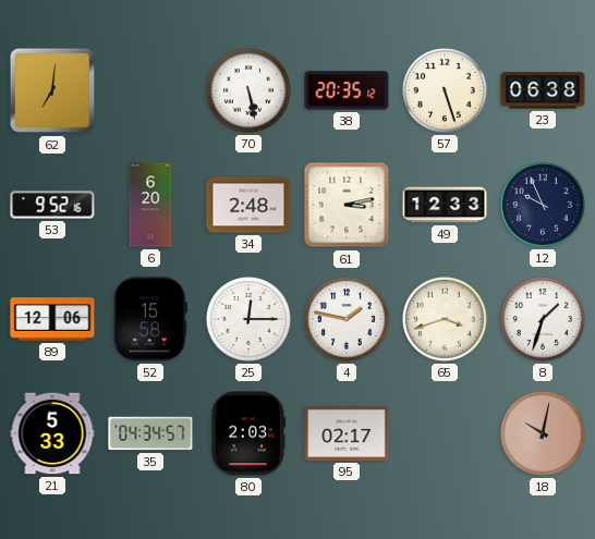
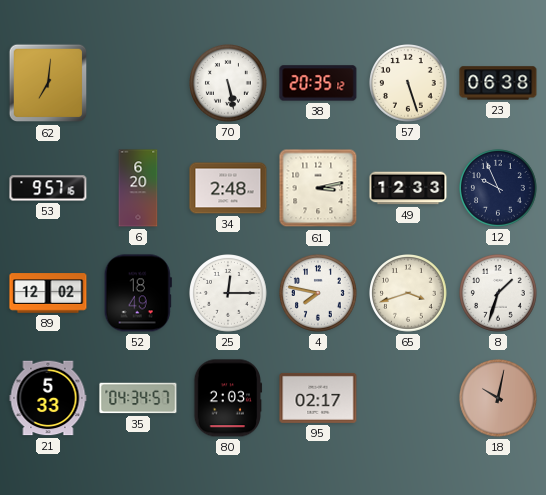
53: 9:52 -> 9:57 (48, 188)
89: 12:06 -> 12:02 (48, 293)
52: 15:58 -> 18:49 (138, 293)
4: 1:47 -> 7:47 (319, 294)
